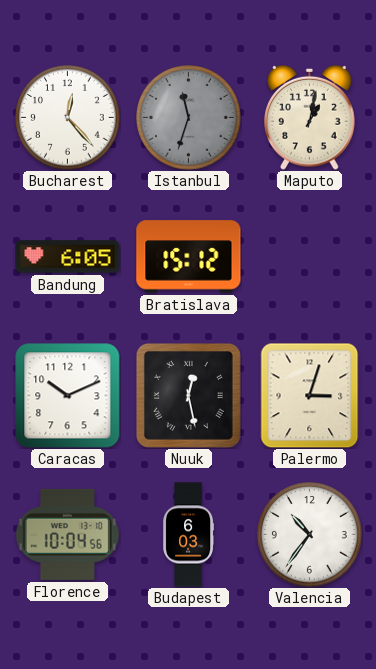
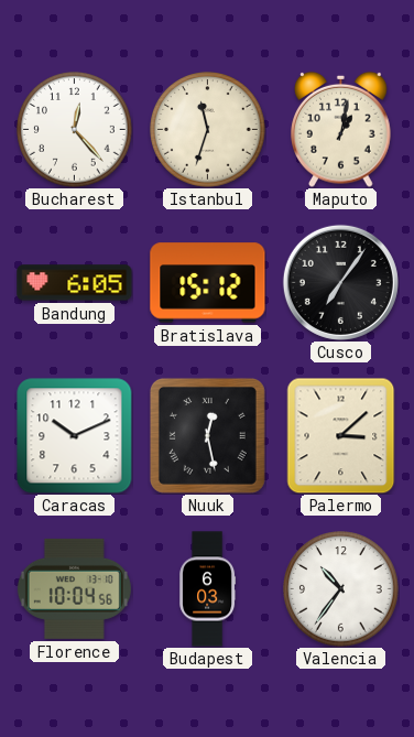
Istanbul dial: grey -> cream (208, 130)
Cusco: none -> 7:06 (340, 282)
Palermo: 3:03 -> 3:08 (341, 435)
